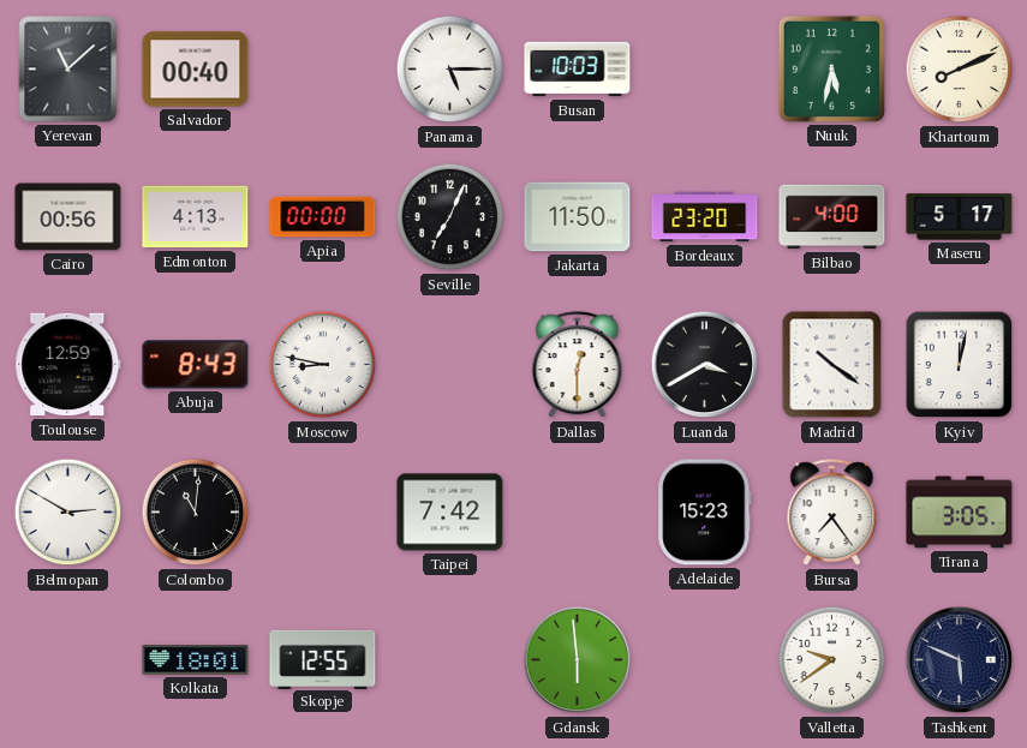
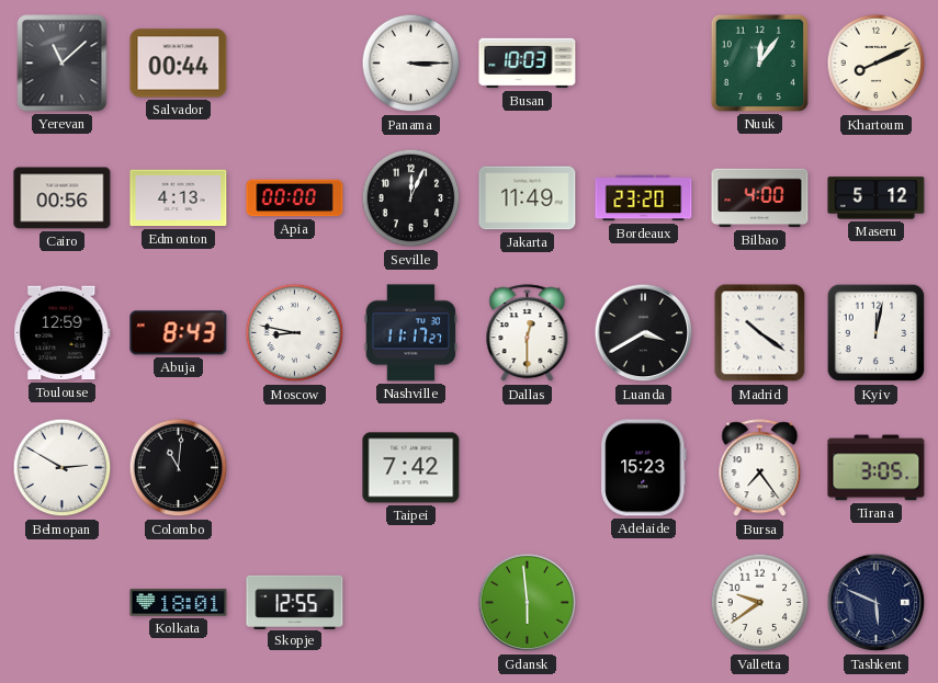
Salvador: 00:40 -> 00:44 (179, 64)
Panama: 5:15 -> 3:15 (411, 64)
Nuuk: 5:32 -> 12:06 (759, 62)
Seville: 7:04 -> 12:04 (411, 198)
Jakarta: 11:50 -> 11:49 (528, 198)
Maseru: 5:17 -> 5:12 (877, 198)
Nashville: none -> 11:17 (411, 333)
